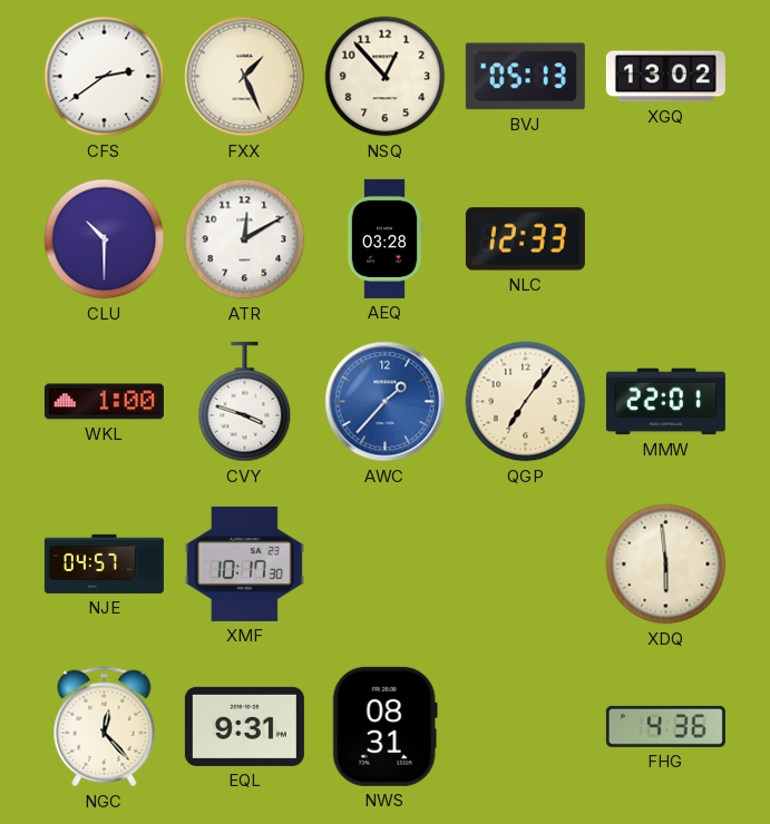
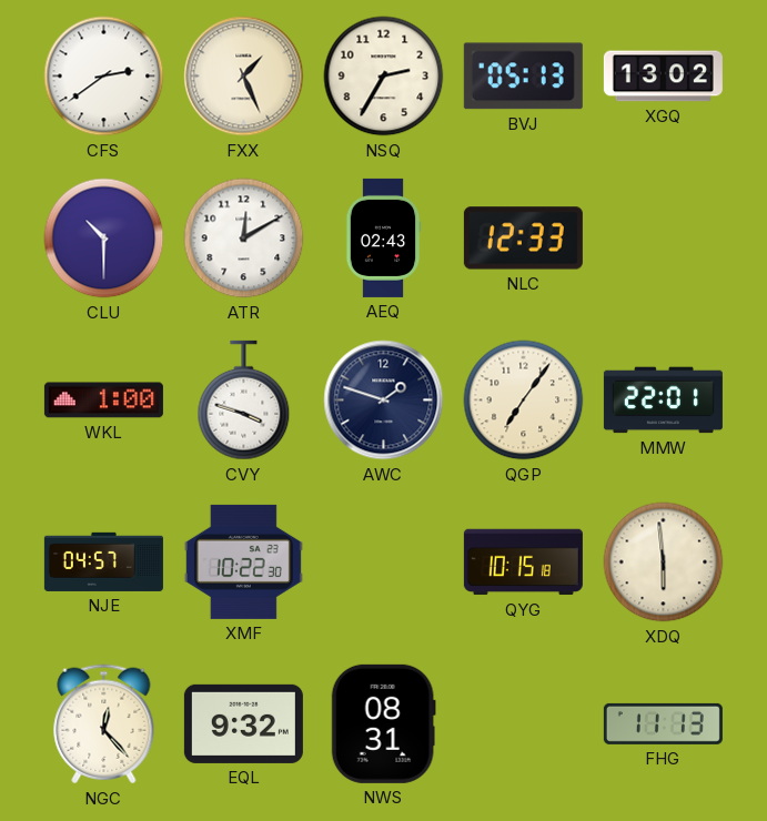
NSQ: 12:53 -> 2:35 (384, 77)
AEQ: 03:28 -> 02:43 (383, 237)
AWC: 1:37 -> 1:48 (384, 401)
AWC dial: blue -> navy (384, 401)
XMF: 10:17 -> 10:22 (243, 561)
QYG: none -> 10:15 (523, 562)
EQL: 9:31 -> 9:32 (243, 723)
FHG: 4:36 -> 11:13 (663, 723)
